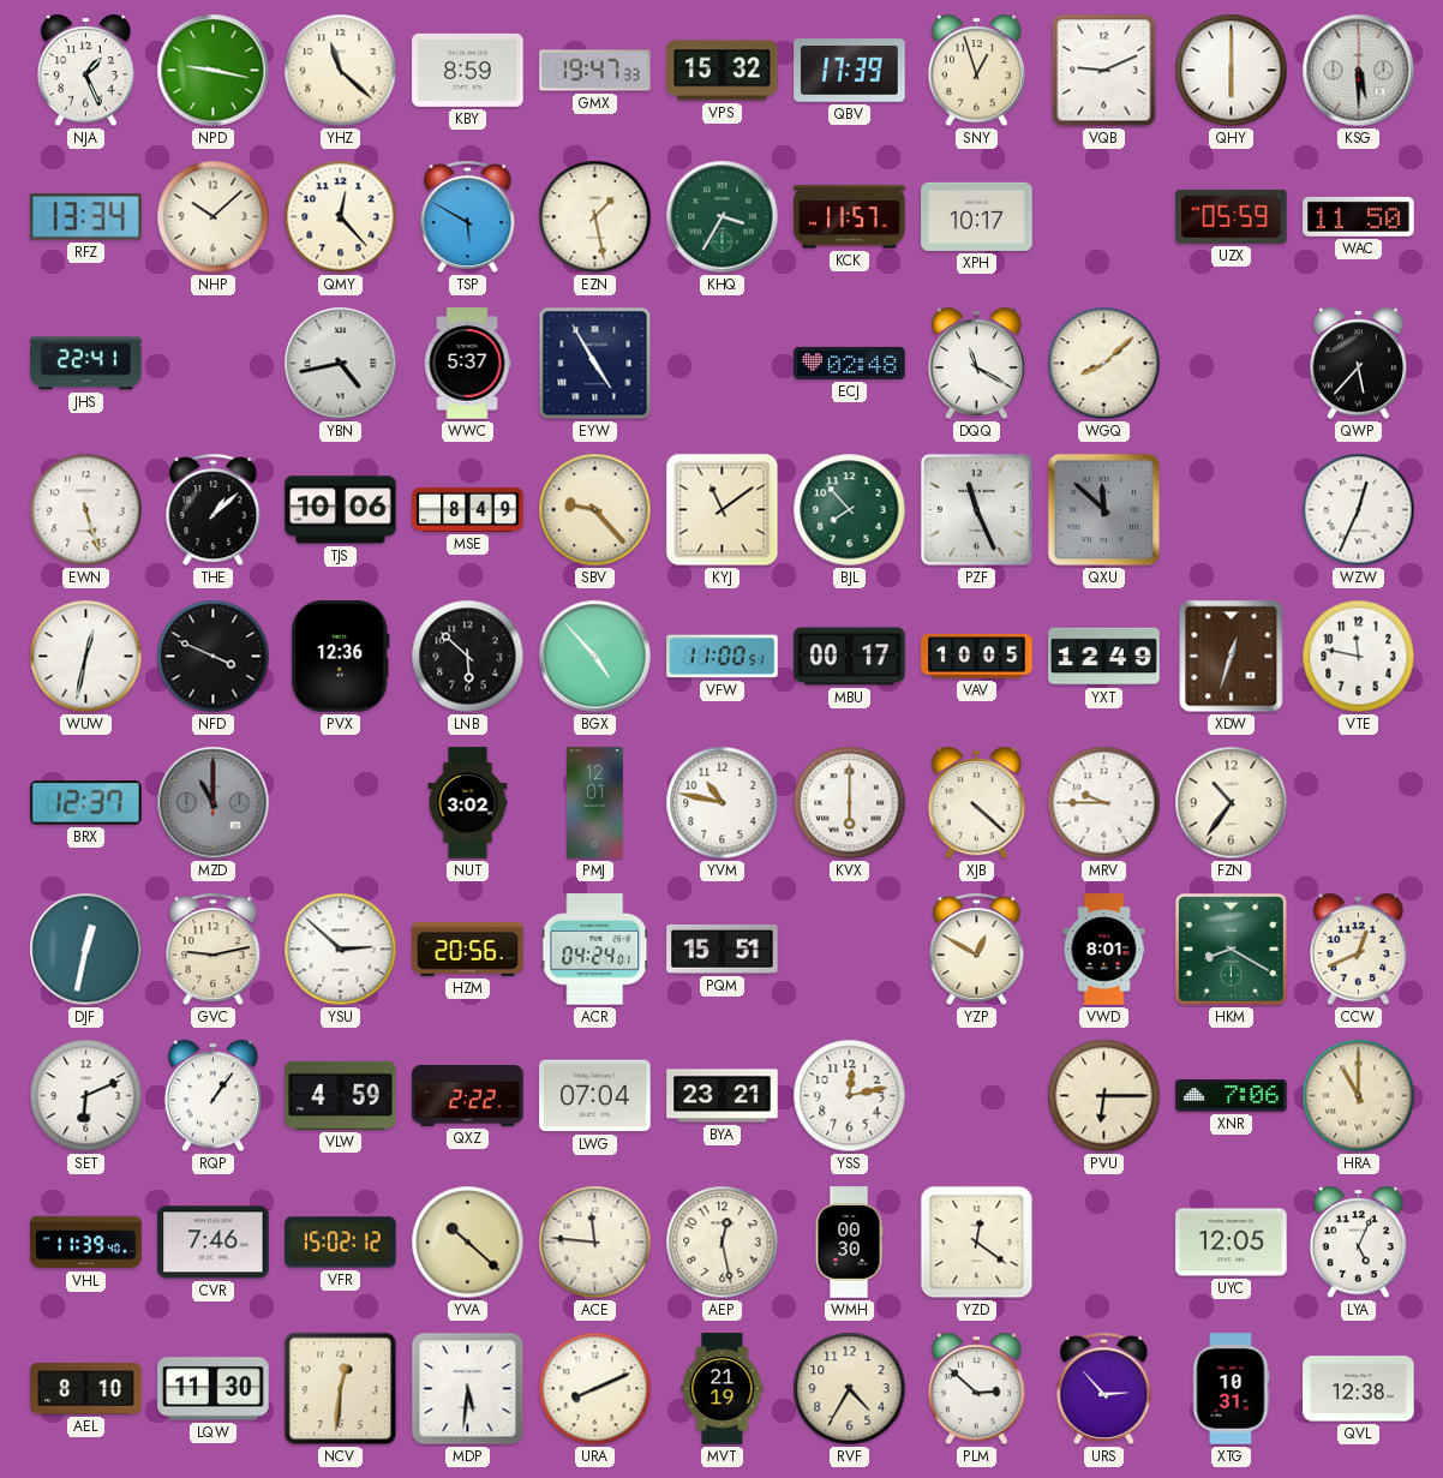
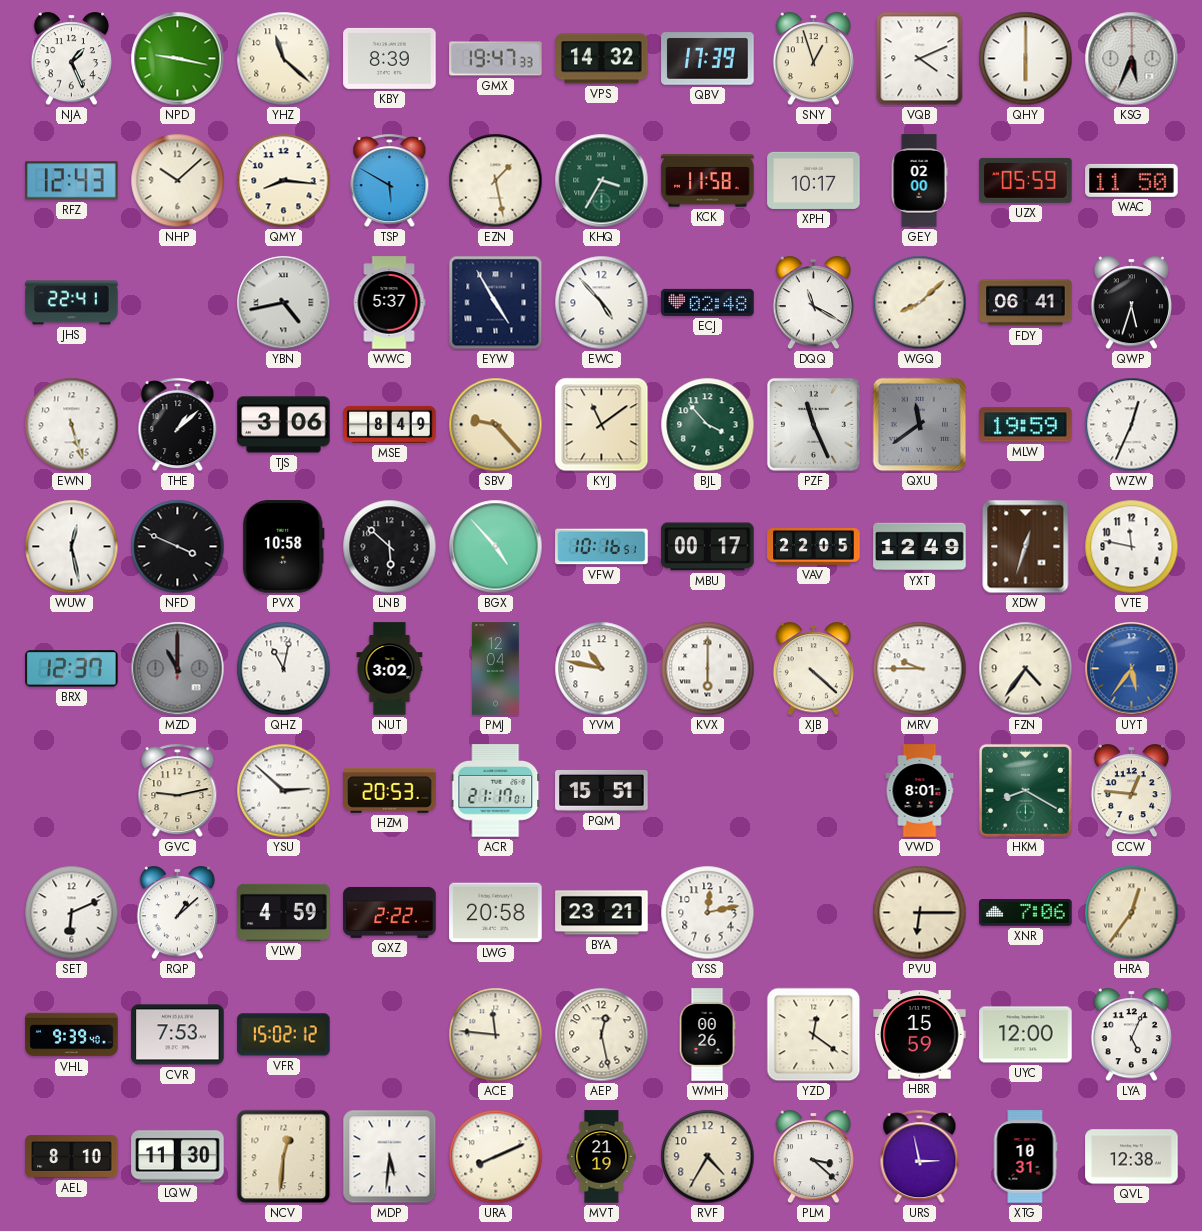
KBY: 8:59 -> 8:39 (390, 58)
VPS: 15:32 -> 14:32 (602, 59)
VQB: 9:11 -> 4:11 (920, 59)
KSG: 5:30 -> 5:34 (1132, 59)
RFZ: 13:34 -> 12:43 (72, 181)
QMY: 12:23 -> 8:16 (284, 181)
KCK: 11:57 -> 11:58 (708, 181)
GEY: none -> 02:00 (919, 181)
EWC: none -> 4:53 (602, 303)
FDY: none -> 06:41 (1026, 303)
QWP: 5:37 -> 5:33 (1131, 303)
TJS: 10:06 -> 3:06 (284, 425)
BJL: 7:53 -> 3:53 (708, 425)
QXU: 11:52 -> 11:39 (920, 425)
MLW: none -> 19:59 (1026, 425)
WUW: 12:32 -> 12:28 (72, 547)
PVX: 12:36 -> 10:58 (283, 547)
VFW: 11:00 -> 10:16 (602, 547)
VAV: 10:05 -> 22:05 (814, 547)
QHZ: none -> 11:02 (284, 669)
PMJ: 12:01 -> 12:04 (496, 669)
FZN: 10:36 -> 4:36 (1026, 669)
UYT: none -> 5:36 (1132, 669)
DJF: 12:32 -> none (86, 950)
HZM: 20:56 -> 20:53 (390, 790)
ACR: 04:24 -> 21:17 (496, 791)
YZP: 12:50 -> none (977, 950)
CCW: 12:41 -> 12:46 (1131, 791)
RQP: 1:06 -> 1:08 (177, 913)
LWG: 07:04 -> 20:58 (496, 913)
HRA: 11:00 -> 12:36 (1132, 913)
VHL: 11:39 -> 9:39 (72, 1035)
CVR: 7:46 -> 7:53 (178, 1035)
YVA: 10:22 -> none (468, 1243)
WMH: 00:30 -> 00:26 (707, 1035)
HBR: none -> 15:59 (920, 1035)
UYC: 12:05 -> 12:00 (1026, 1035)
PLM: 2:52 -> 3:22 (813, 1157)
URS: 2:53 -> 2:58 (920, 1157)
